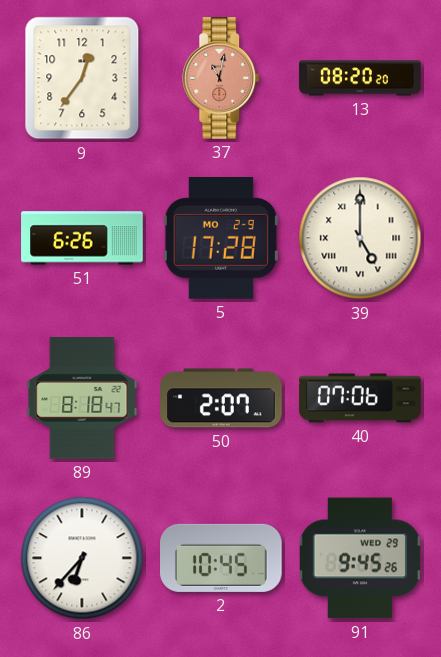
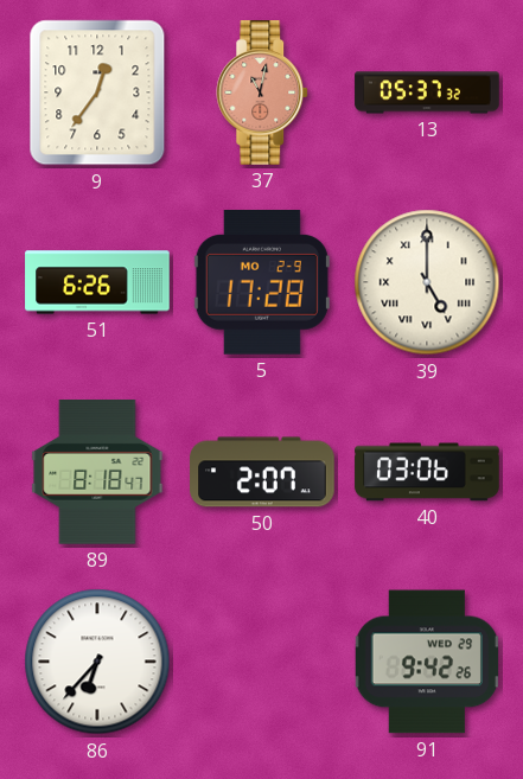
13: 08:20 -> 05:37 (427, 92)
40: 07:06 -> 03:06 (427, 472)
2: 10:45 -> none (221, 558)
91: 9:45 -> 9:42 (427, 662)
